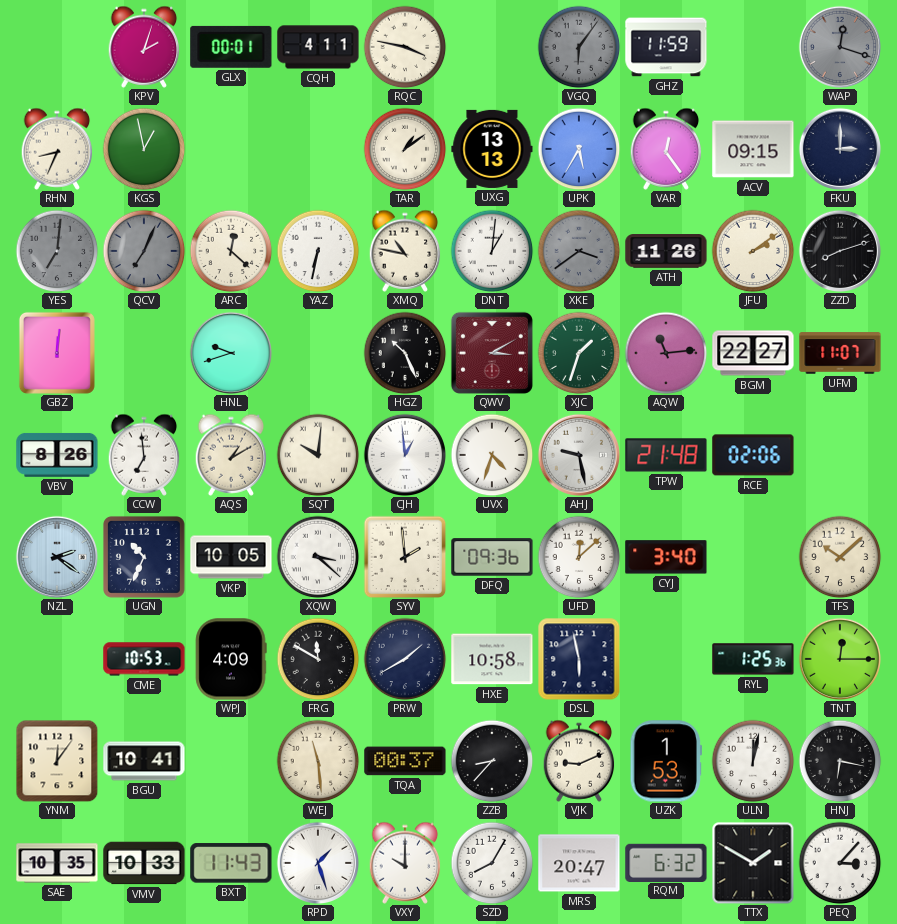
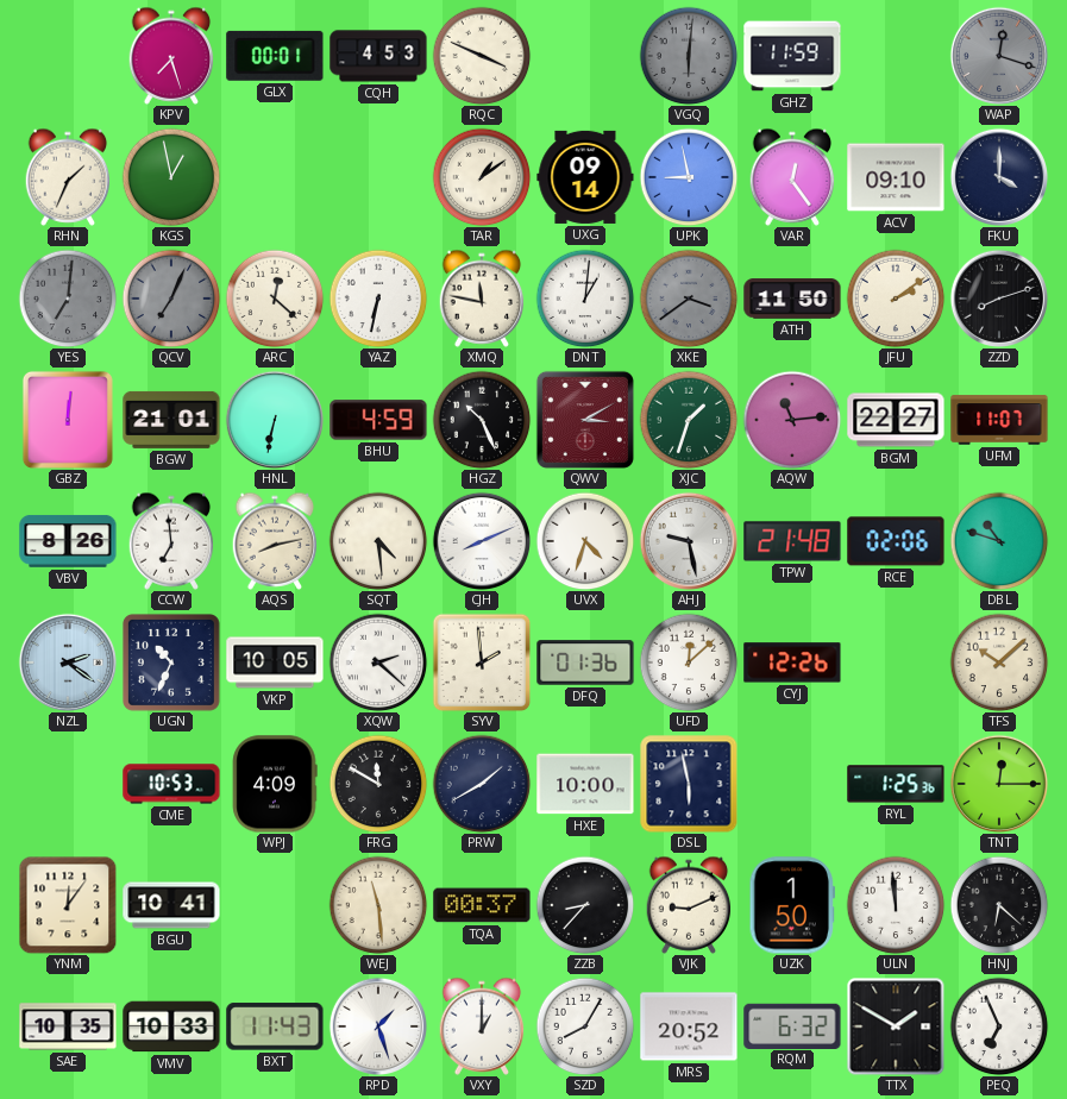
KPV: 2:03 -> 7:27 (171, 56)
CQH: 4:11 -> 4:53 (378, 56)
RQC: 3:47 -> 3:49 (482, 56)
VGQ: 6:06 -> 6:01 (689, 56)
RHN: 8:34 -> 1:34 (68, 177)
UXG: 13:13 -> 09:14 (585, 177)
UPK: 5:35 -> 8:58 (689, 177)
ACV: 09:15 -> 09:10 (896, 177)
FKU: 3:00 -> 4:00 (998, 176)
XMQ: 10:47 -> 11:47 (482, 299)
ATH: 11:26 -> 11:50 (792, 299)
BGW: none -> 21:01 (171, 420)
HNL: 9:42 -> 6:32 (274, 419)
BHU: none -> 4:59 (378, 420)
AQS: 1:10 -> 8:13 (275, 541)
SQT: 10:01 -> 4:29 (378, 541)
CJH: 12:59 -> 8:11 (481, 540)
DBL: none -> 10:48 (999, 541)
XQW: 3:22 -> 2:22 (378, 662)
DFQ: 09:36 -> 01:36 (585, 662)
CYJ: 3:40 -> 12:26 (792, 662)
HXE: 10:58 -> 10:00 (585, 784)
UZK: 1:53 -> 1:50 (791, 905)
ULN: 12:02 -> 11:59 (896, 905)
HNJ: 6:17 -> 6:22 (999, 905)
VXY: 10:00 -> 1:00 (482, 1026)
MRS: 20:47 -> 20:52 (689, 1026)
PEQ: 3:07 -> 6:56 (999, 1026)
